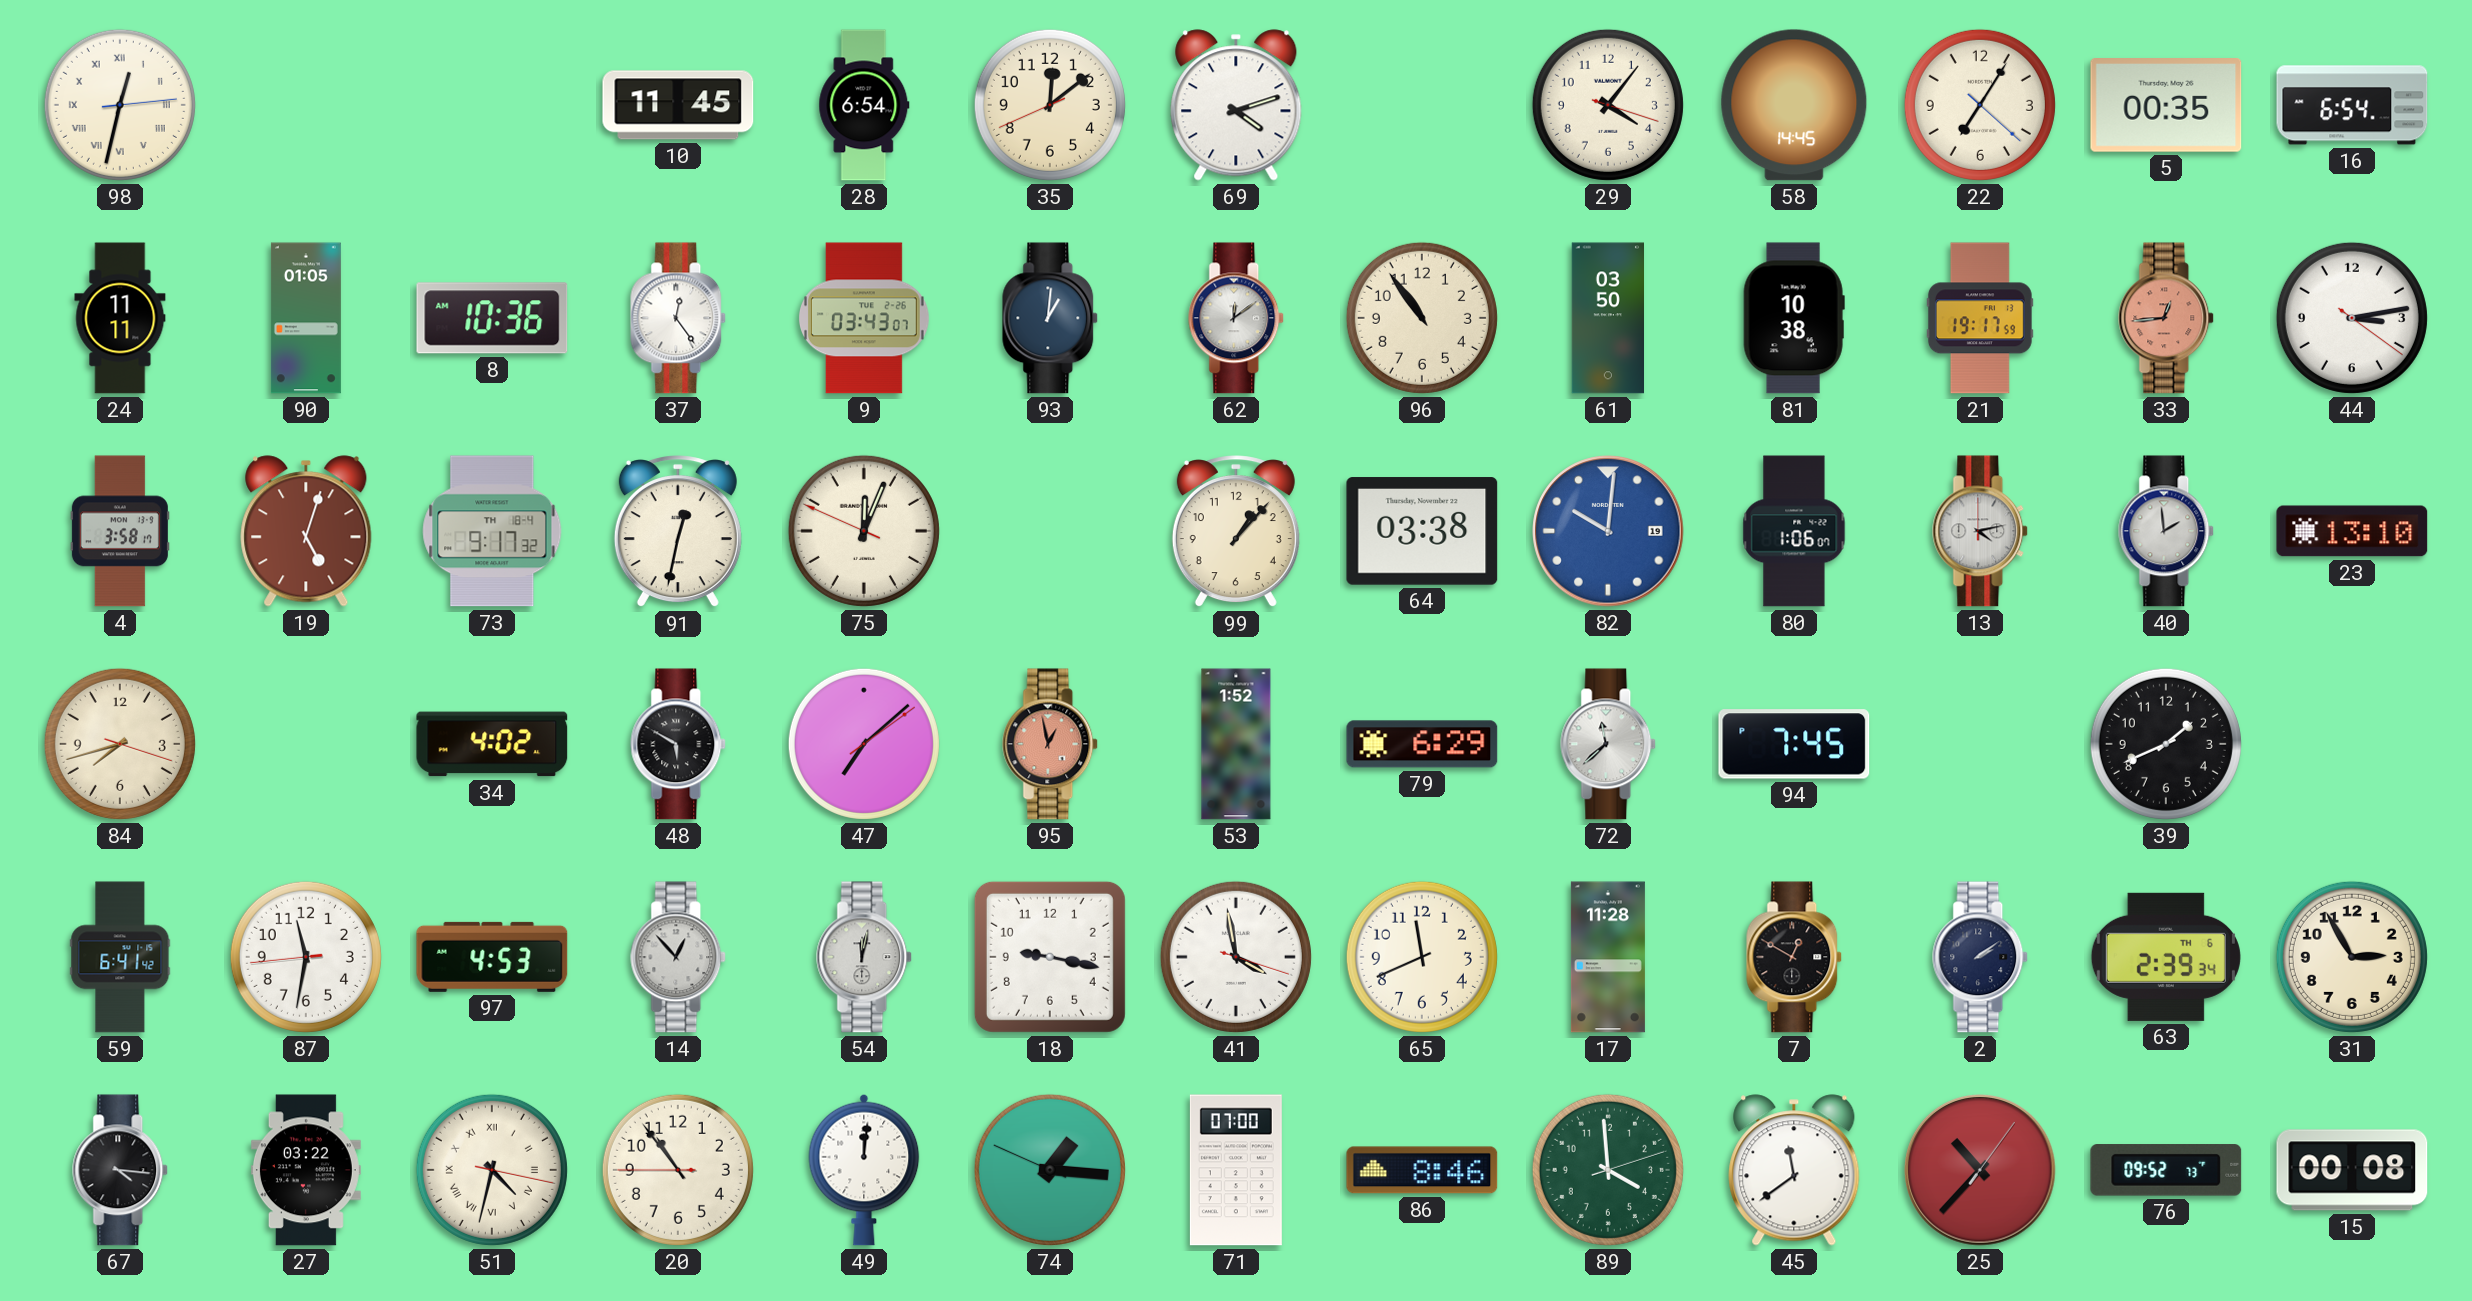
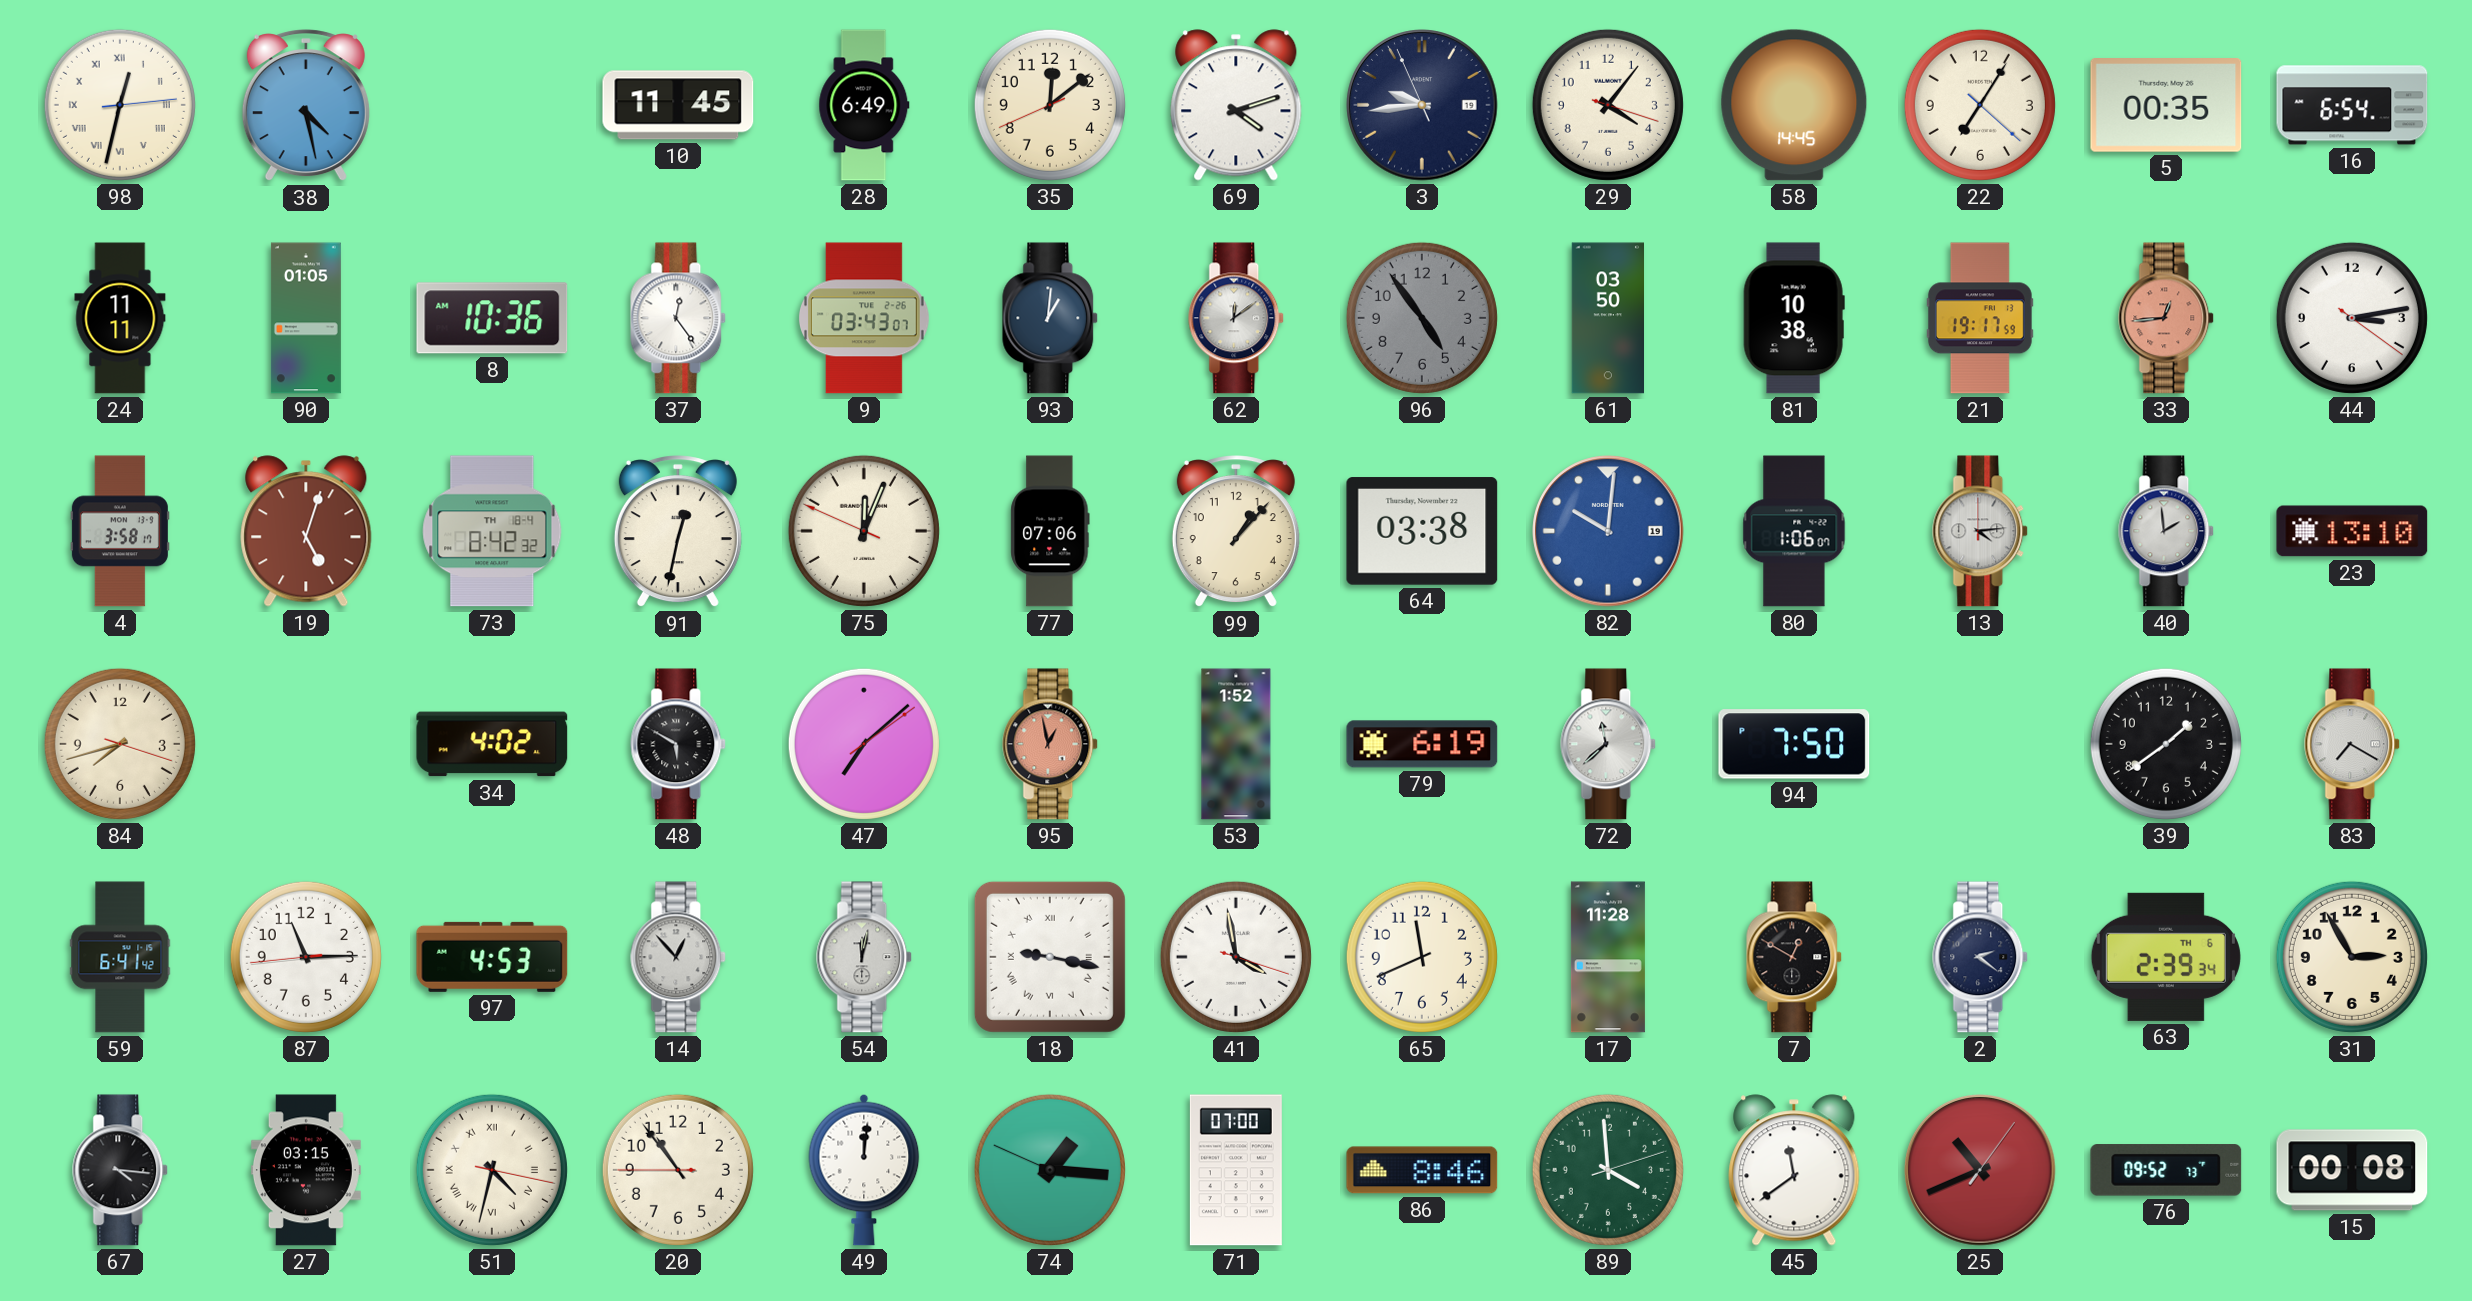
38: none -> 4:28 (306, 106)
28: 6:54 -> 6:49 (864, 105)
3: none -> 9:43 (1422, 105)
96: 10:54 -> 4:54 (1422, 318)
96 dial: cream -> grey (1422, 318)
73: 9:17 -> 8:42 (492, 531)
77: none -> 07:06 (1050, 531)
13: 4:13 -> 4:14 (1981, 531)
79: 6:29 -> 6:19 (1422, 744)
94: 7:45 -> 7:50 (1794, 744)
39: 1:41 -> 1:39 (2166, 744)
83: none -> 7:20 (2353, 744)
87: 11:31 -> 11:14 (306, 957)
18 numerals: Arabic -> Roman (1050, 957)
2: 2:09 -> 2:21 (1981, 957)
27: 03:22 -> 03:15 (306, 1170)
25: 10:37 -> 10:41 (1980, 1170)
